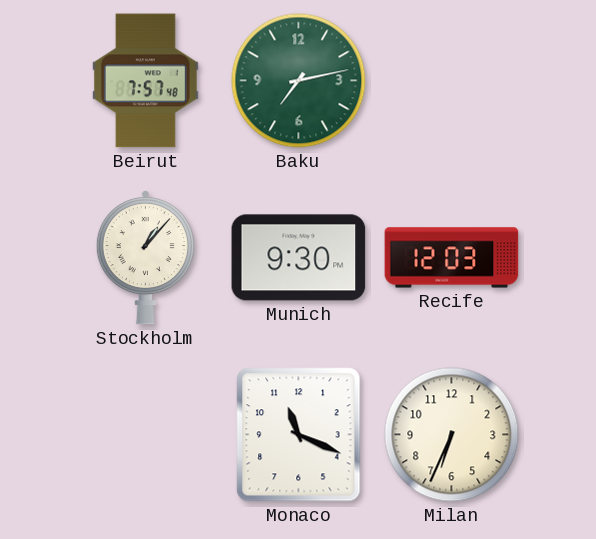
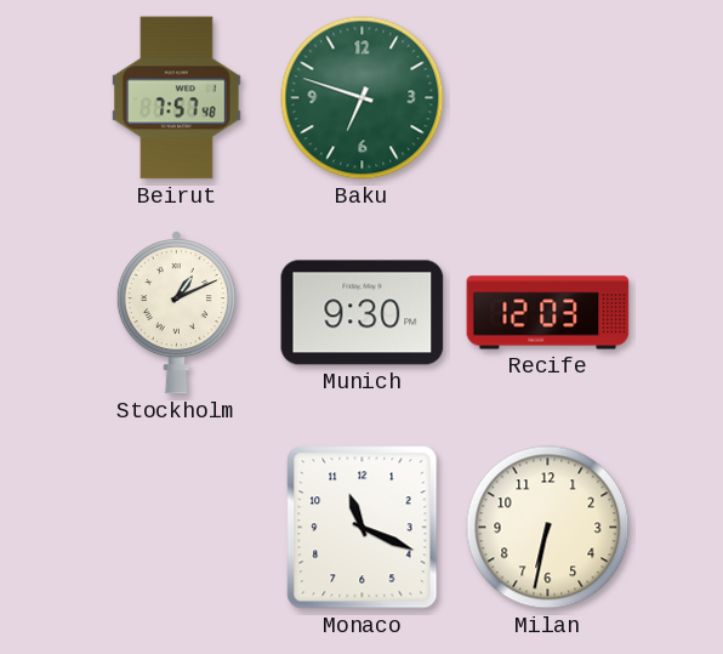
Baku: 7:13 -> 6:48 (363, 98)
Stockholm: 1:07 -> 1:11 (176, 313)
Milan: 6:34 -> 6:32 (548, 528)
